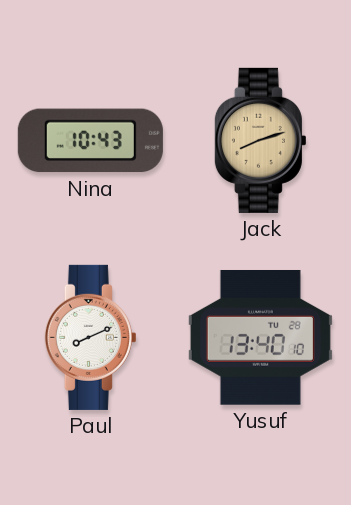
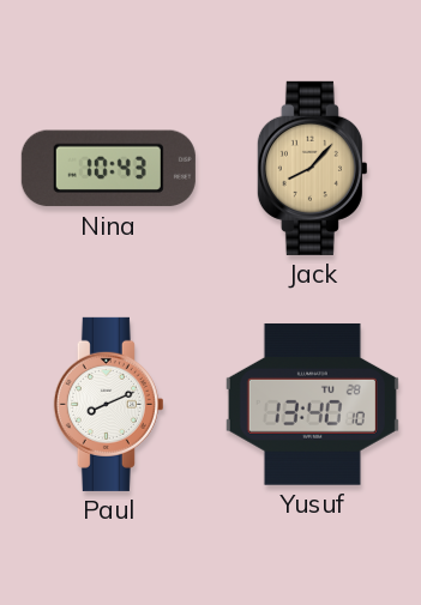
Jack: 8:12 -> 8:07 (312, 168)
